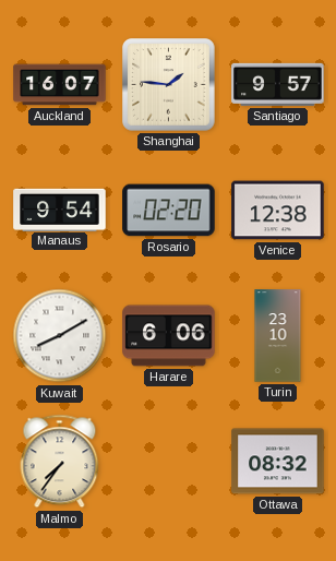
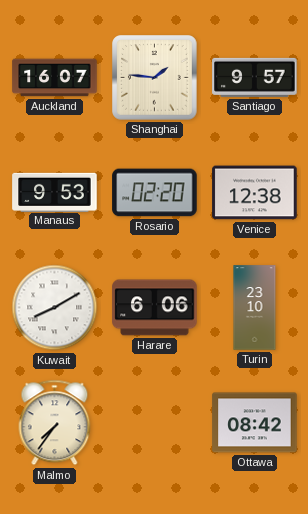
Manaus: 9:54 -> 9:53 (55, 192)
Ottawa: 08:32 -> 08:42 (255, 423)
